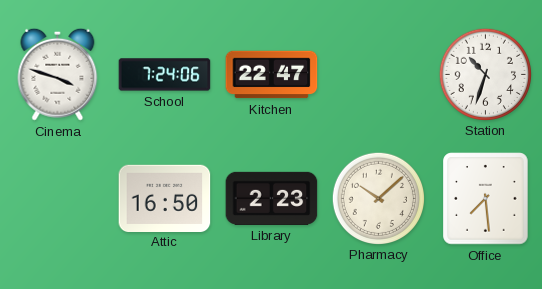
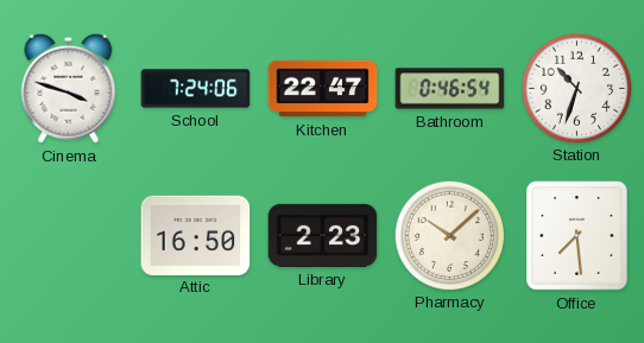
Bathroom: none -> 0:46 (450, 89)
